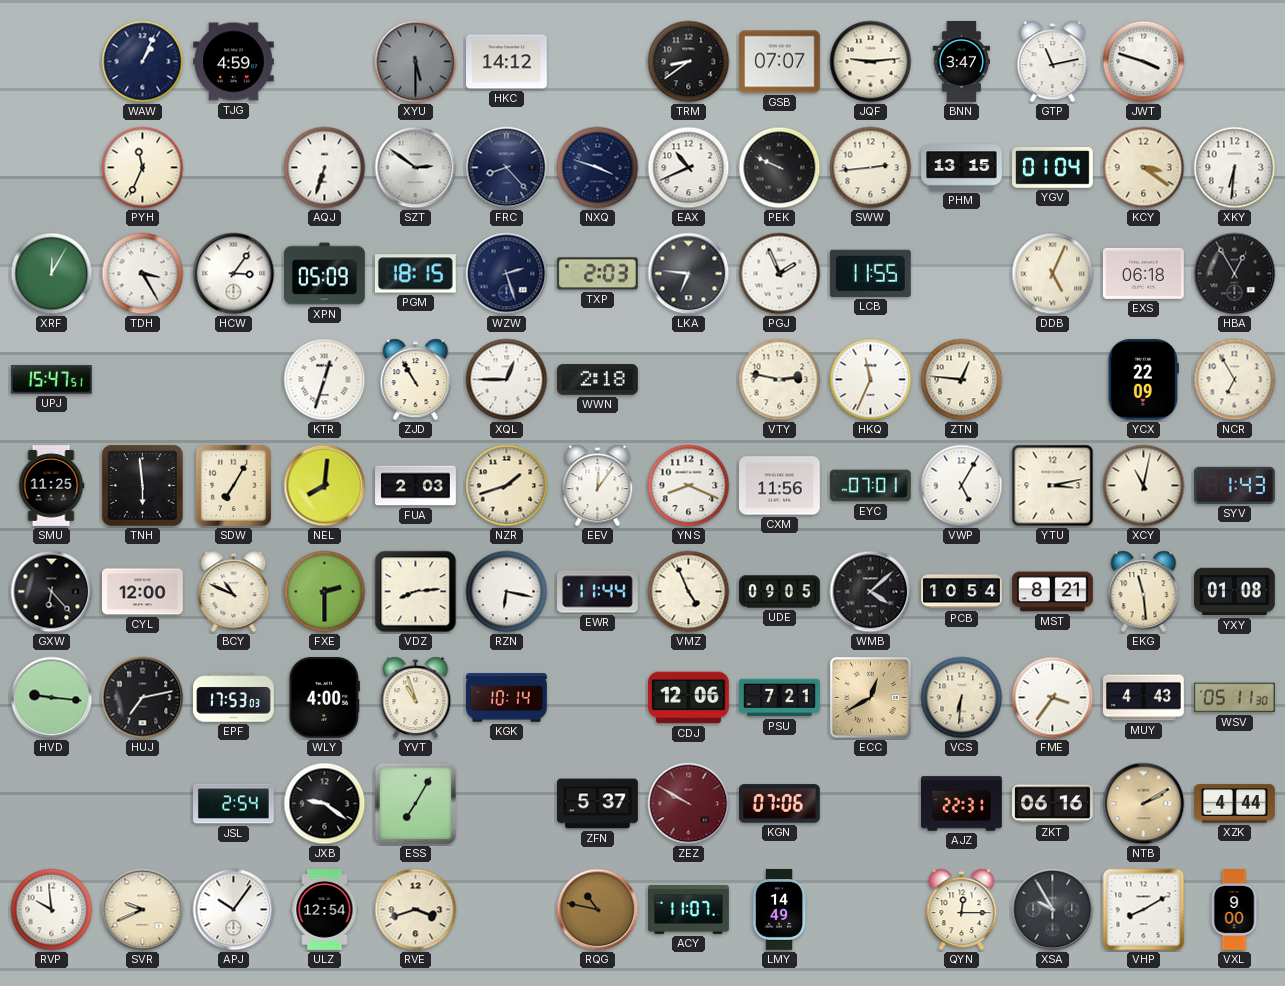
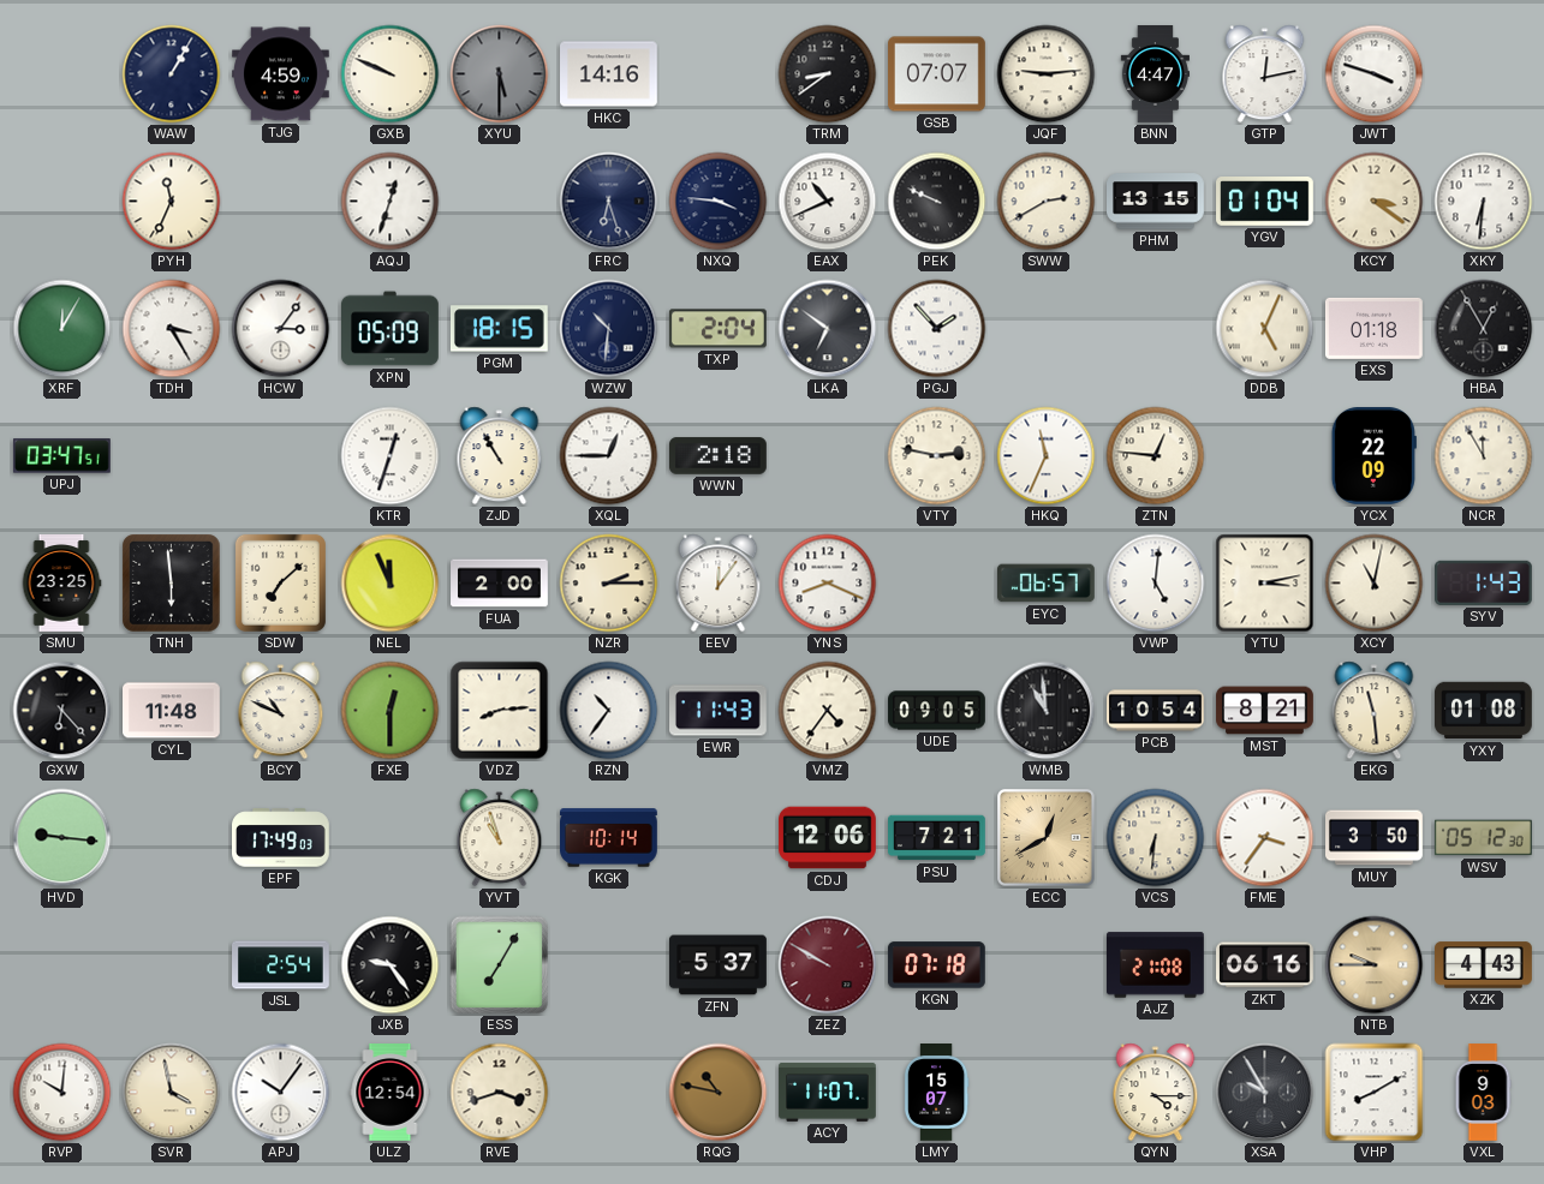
WAW: 1:04 -> 1:05 (172, 74)
GXB: none -> 9:49 (391, 74)
HKC: 14:12 -> 14:16 (609, 74)
BNN: 3:47 -> 4:47 (1155, 74)
GTP: 11:13 -> 12:13 (1265, 74)
AQJ: 6:33 -> 12:33 (391, 202)
SZT: 2:51 -> none (416, 168)
FRC: 8:23 -> 6:27 (609, 202)
NXQ: 3:48 -> 3:46 (719, 202)
SWW: 2:44 -> 2:40 (1047, 202)
WZW: 2:27 -> 10:31 (609, 329)
TXP: 2:03 -> 2:04 (717, 329)
LKA: 6:46 -> 6:51 (828, 329)
PGJ: 1:56 -> 1:53 (937, 329)
LCB: 11:55 -> none (870, 273)
EXS: 06:18 -> 01:18 (1375, 328)
UPJ: 15:47 -> 03:47 (62, 456)
NCR: 6:55 -> 11:55 (1484, 456)
SMU: 11:25 -> 23:25 (61, 584)
SDW: 7:05 -> 7:08 (280, 582)
NEL: 8:01 -> 11:56 (391, 584)
FUA: 2:03 -> 2:00 (500, 584)
NZR: 1:42 -> 2:15 (609, 584)
CXM: 11:56 -> none (780, 486)
EYC: 07:01 -> 06:57 (1047, 584)
VWP: 5:05 -> 5:01 (1156, 584)
CYL: 12:00 -> 11:48 (172, 711)
FXE: 2:30 -> 12:30 (391, 711)
RZN: 6:17 -> 10:36 (609, 711)
EWR: 11:44 -> 11:43 (719, 711)
VMZ: 4:56 -> 4:36 (828, 711)
WMB: 4:08 -> 10:59 (1047, 711)
HUJ: 7:13 -> none (143, 698)
EPF: 17:53 -> 17:49 (281, 838)
WLY: 4:00 -> none (324, 698)
MUY: 4:43 -> 3:50 (1375, 838)
WSV: 05:11 -> 05:12 (1483, 838)
JXB: 9:21 -> 9:24 (391, 965)
KGN: 07:06 -> 07:18 (936, 965)
AJZ: 22:31 -> 21:08 (1156, 965)
NTB: 2:10 -> 9:45 (1375, 965)
XZK: 4:44 -> 4:43 (1484, 965)
RVP: 9:59 -> 10:01 (62, 1093)
SVR: 9:41 -> 3:58 (172, 1093)
LMY: 14:49 -> 15:07 (936, 1093)
QYN: 12:15 -> 4:15 (1156, 1093)
VXL: 9:00 -> 9:03 (1483, 1093)
